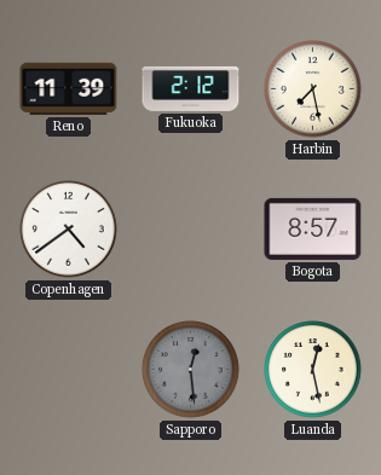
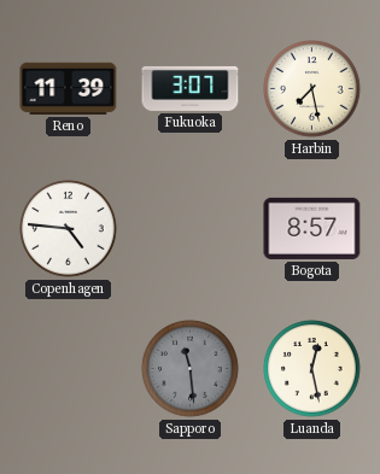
Fukuoka: 2:12 -> 3:07 (191, 88)
Copenhagen: 4:39 -> 4:46 (69, 229)
Sapporo: 12:29 -> 11:29 (191, 369)
